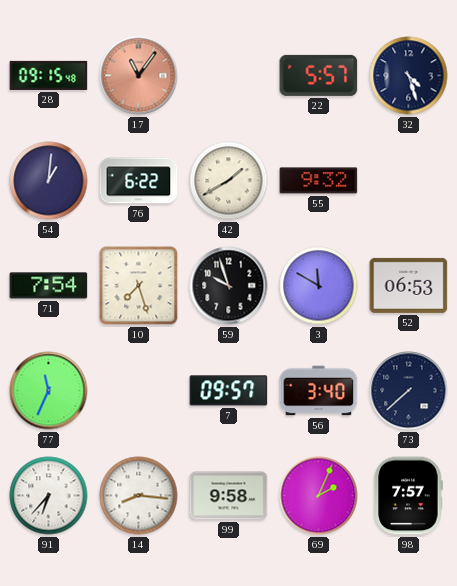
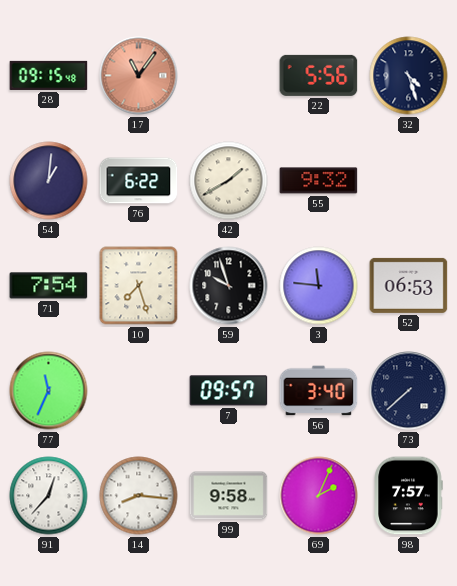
22: 5:57 -> 5:56 (319, 75)
3: 11:50 -> 11:46 (319, 286)
91: 6:37 -> 12:37 (49, 496)
